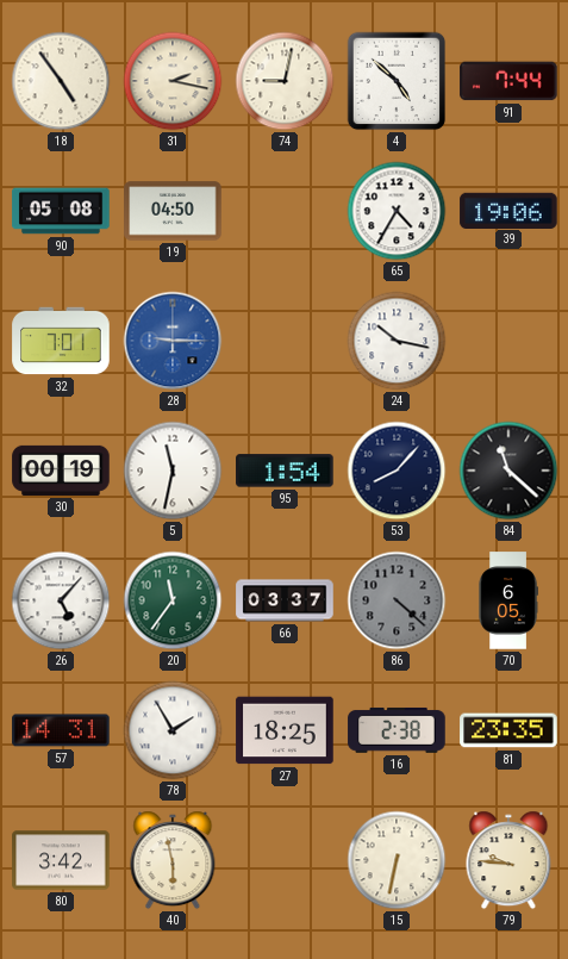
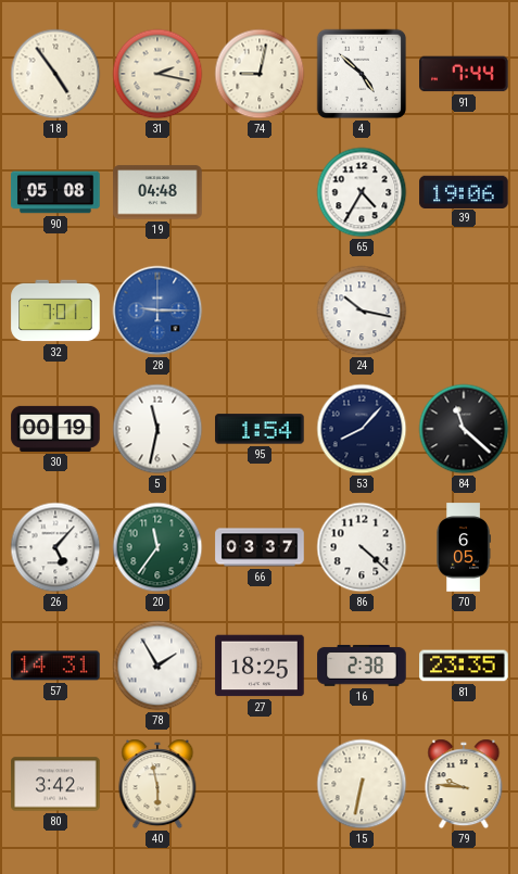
19: 04:50 -> 04:48 (157, 192)
86 dial: grey -> white (362, 547)
